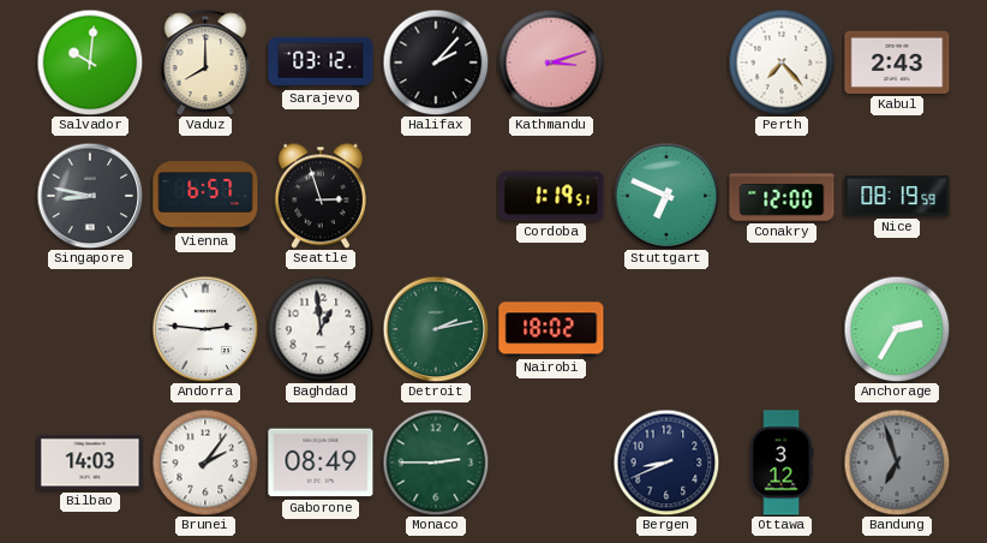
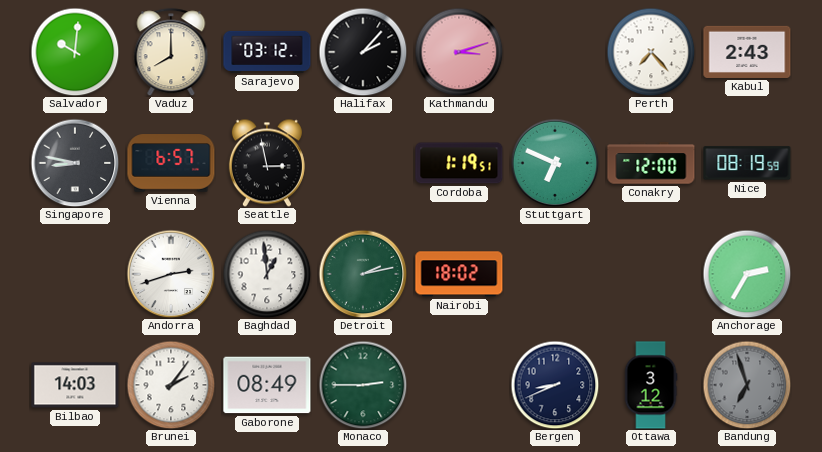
Seattle: 2:57 -> 2:58 (267, 163)
Andorra: 2:46 -> 2:42 (171, 274)
